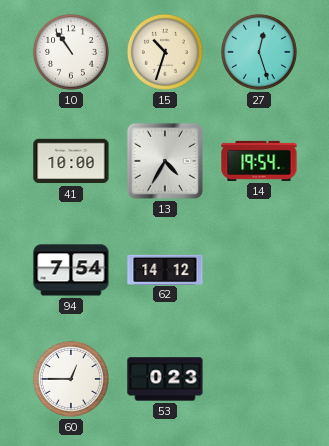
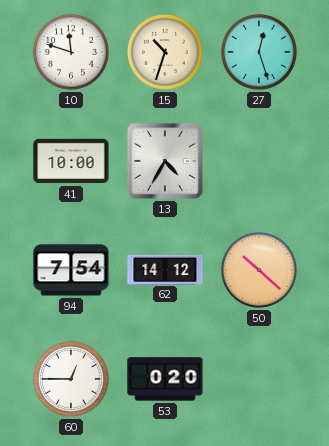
10: 10:54 -> 11:48 (71, 52)
14: 19:54 -> none (259, 161)
50: none -> 10:22 (259, 270)
53: 0:23 -> 0:20 (165, 379)
